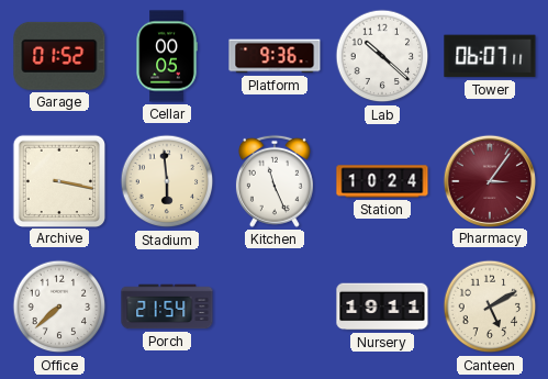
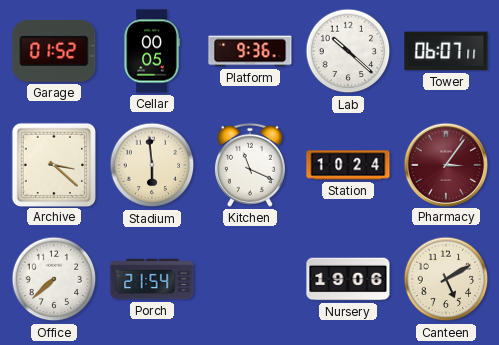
Archive: 3:17 -> 3:22 (53, 164)
Kitchen: 11:26 -> 11:19 (250, 165)
Nursery: 19:11 -> 19:06 (348, 279)
